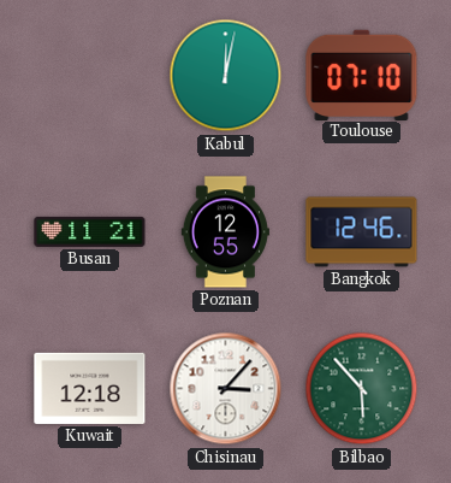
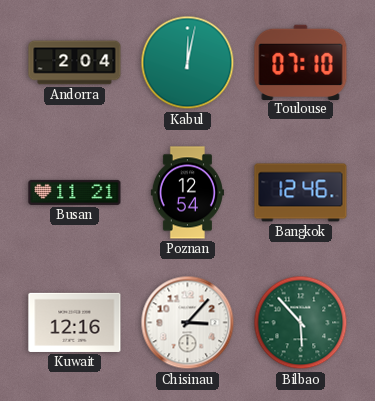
Andorra: none -> 2:04 (75, 63)
Poznan: 12:55 -> 12:54 (187, 193)
Kuwait: 12:18 -> 12:16 (75, 322)
